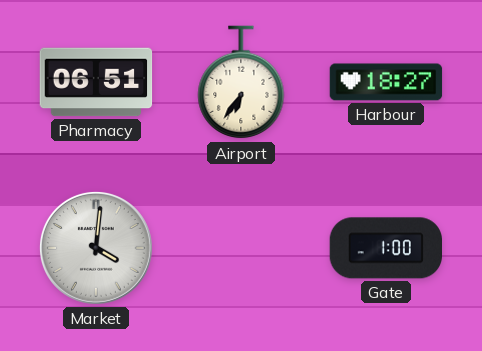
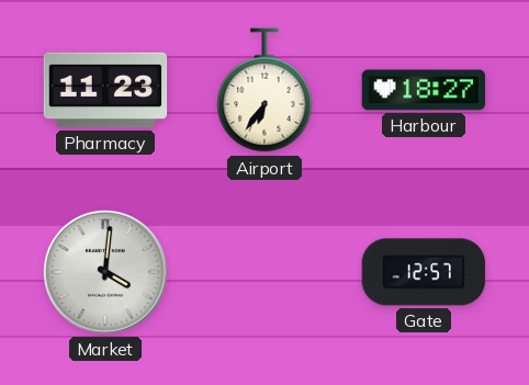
Pharmacy: 06:51 -> 11:23 (105, 90)
Gate: 1:00 -> 12:57 (423, 272)
